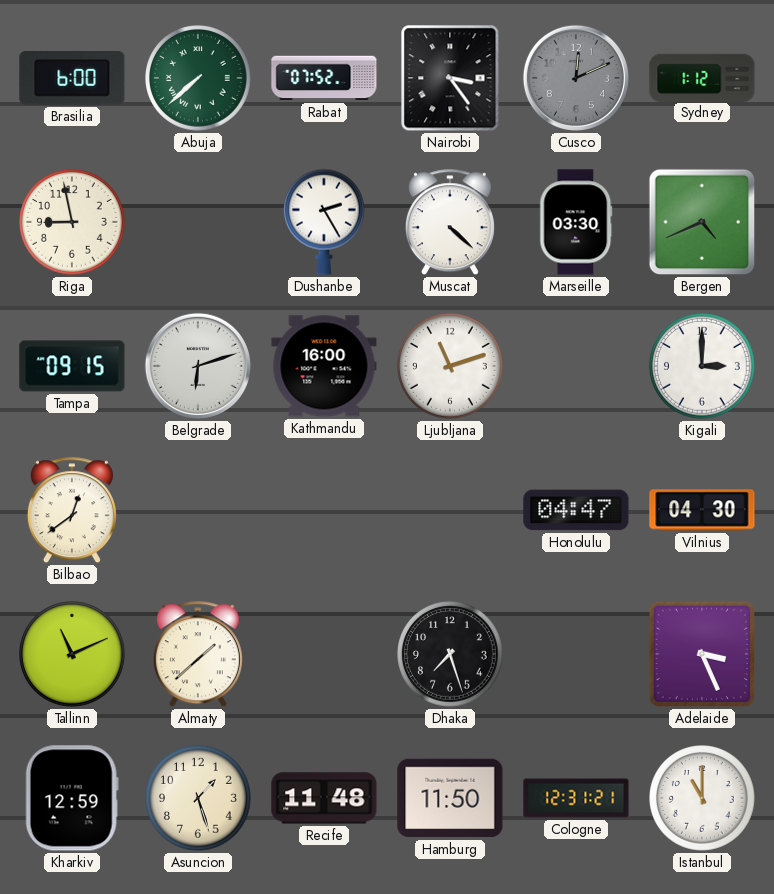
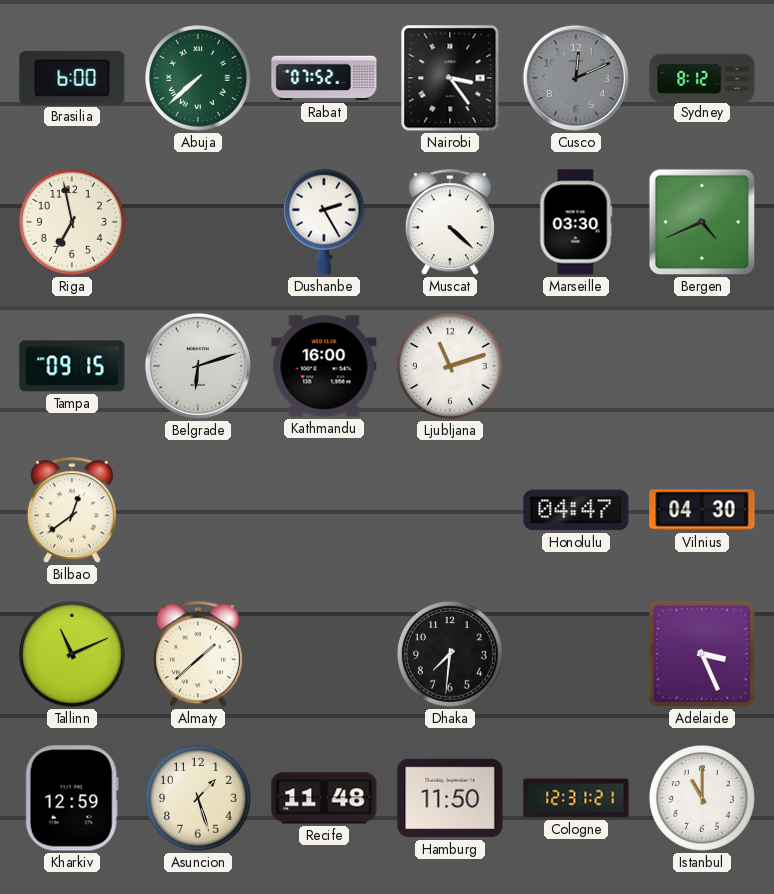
Sydney: 1:12 -> 8:12 (702, 77)
Riga: 8:58 -> 6:58 (73, 223)
Kigali: 3:00 -> none (703, 367)
Dhaka: 7:27 -> 7:31 (451, 655)
